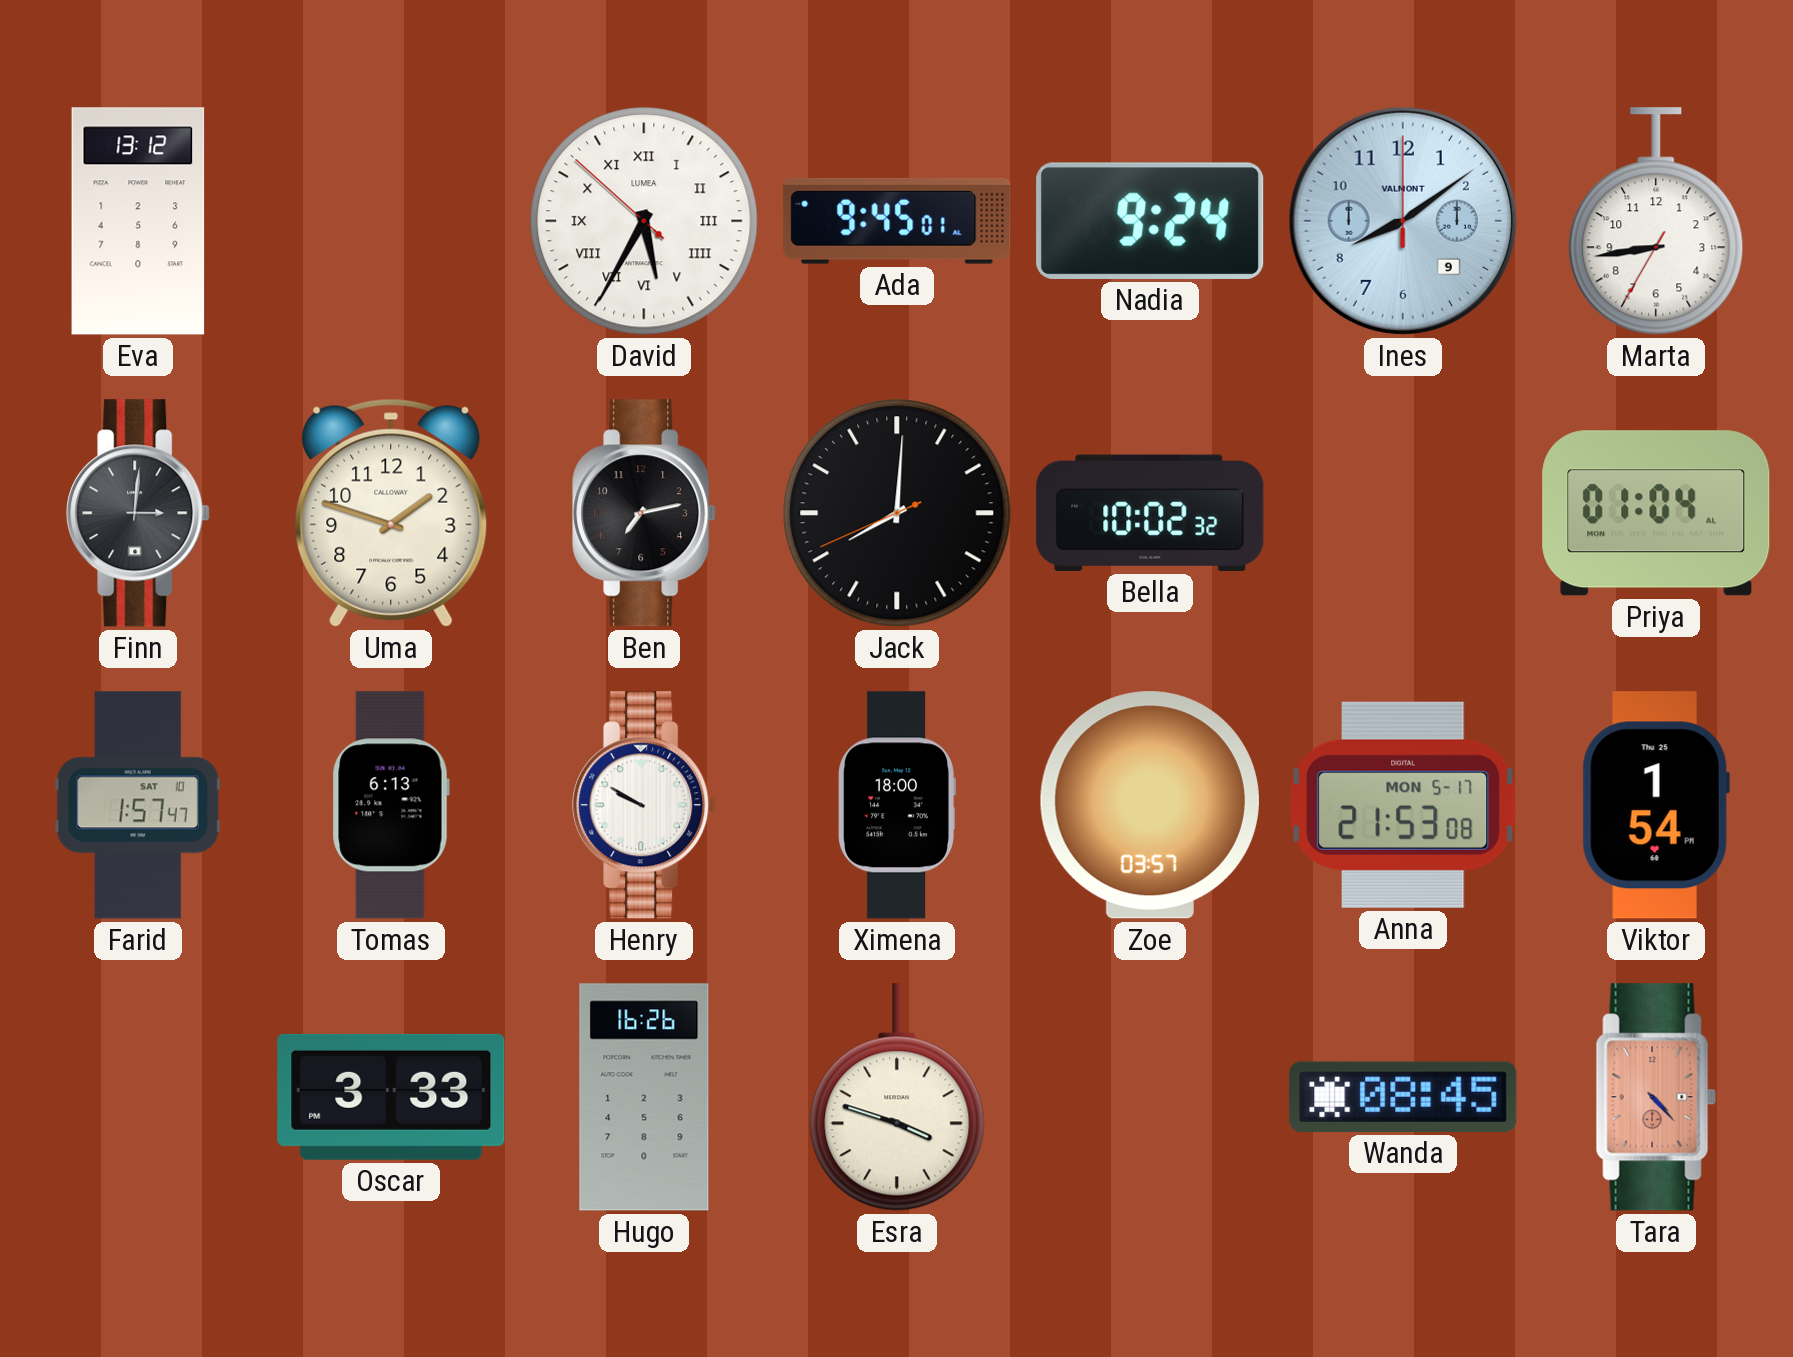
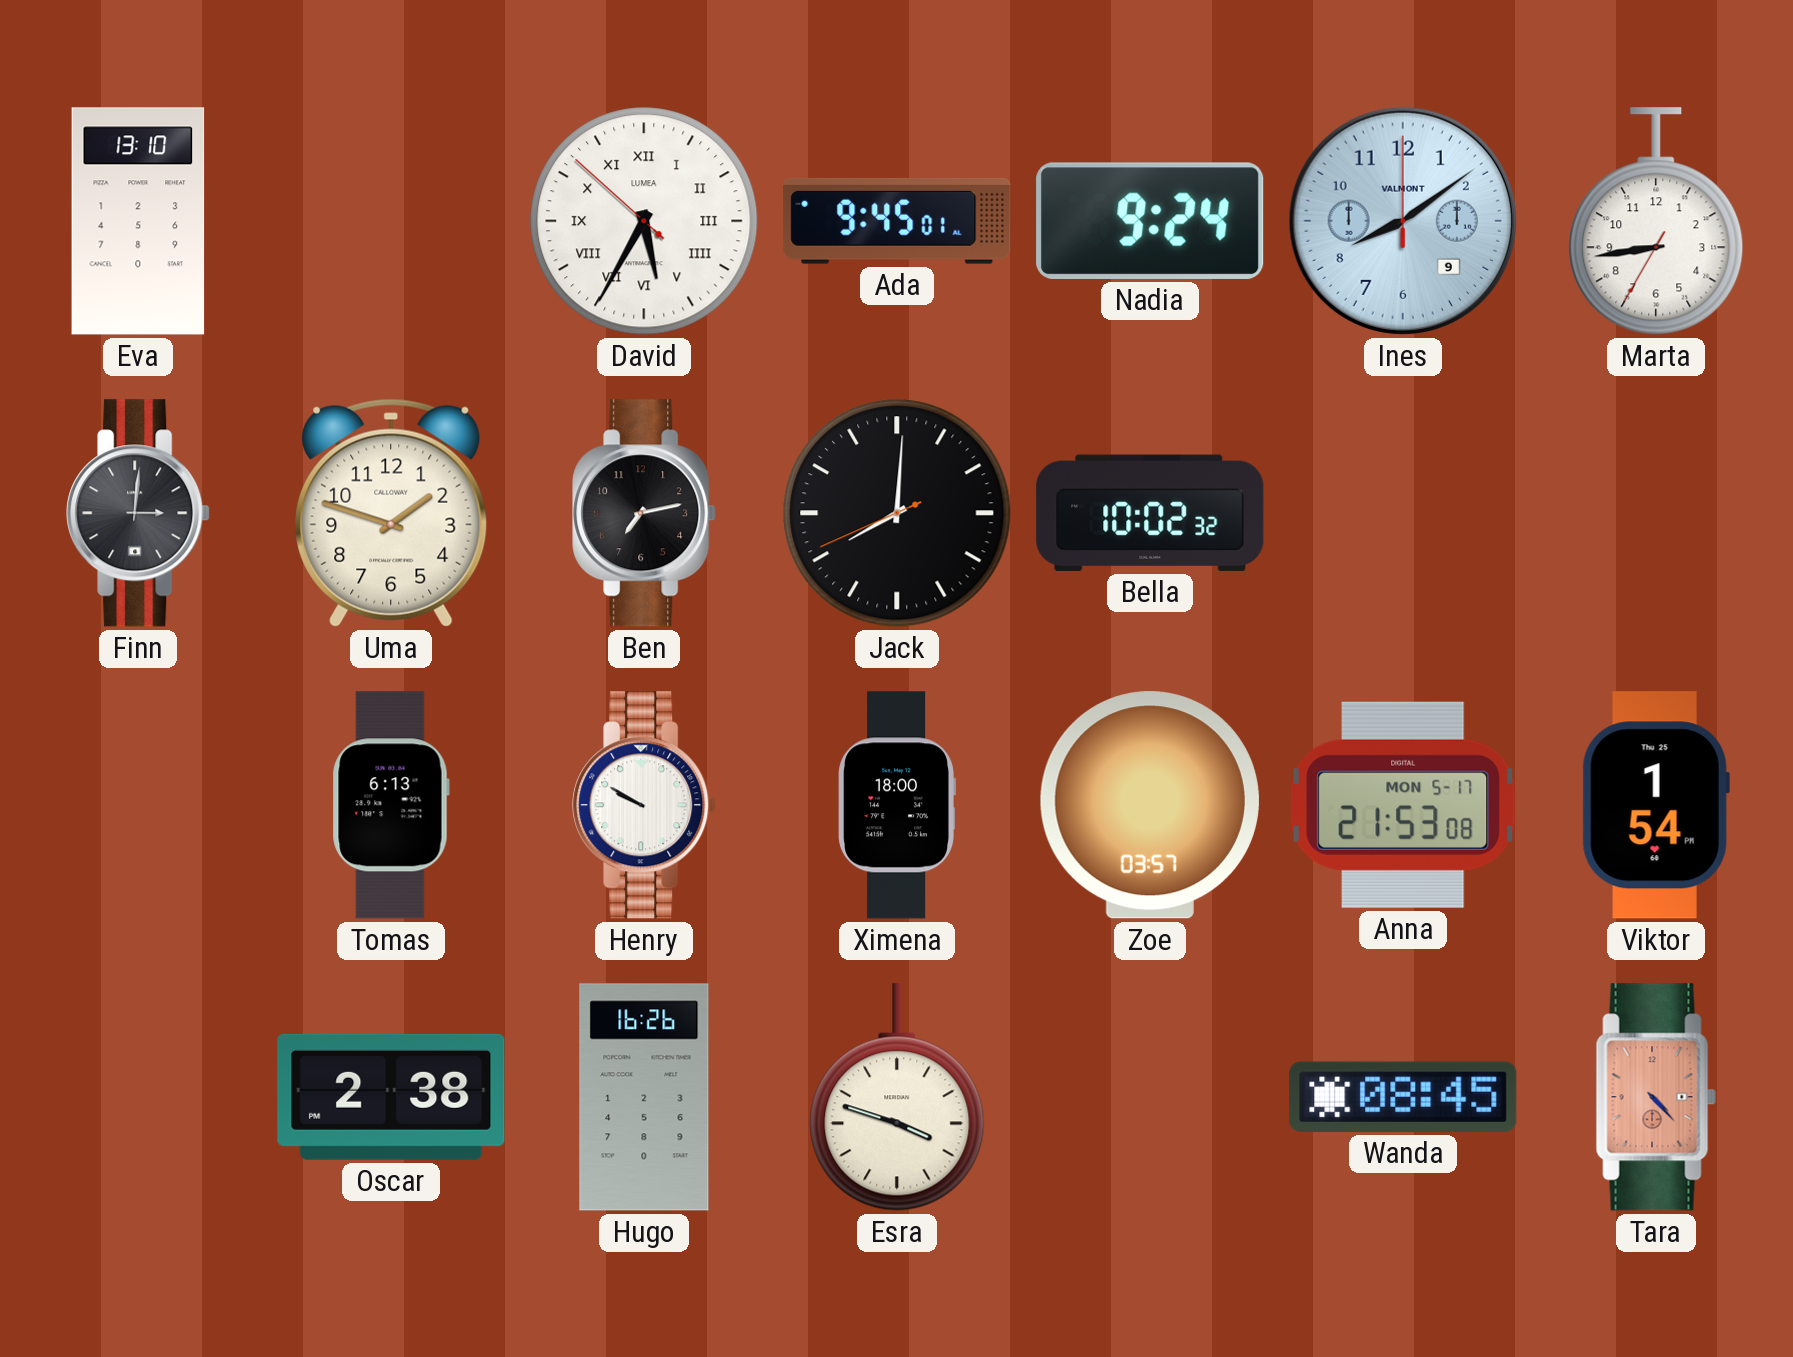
Eva: 13:12 -> 13:10 (138, 221)
Priya: 01:04 -> none (1656, 513)
Farid: 1:57 -> none (138, 805)
Oscar: 3:33 -> 2:38 (391, 1097)
